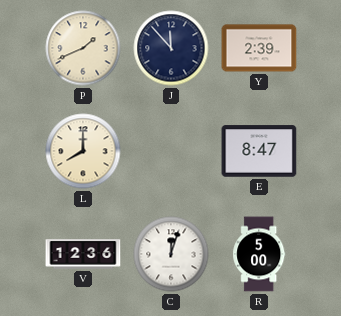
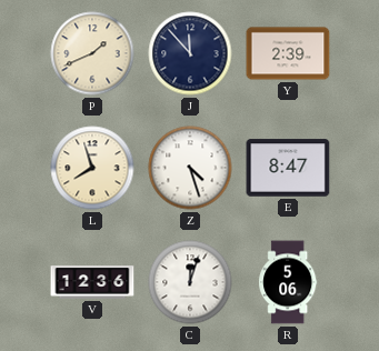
L: 8:00 -> 7:57 (92, 168)
Z: none -> 4:27 (190, 168)
R: 5:00 -> 5:06 (288, 282)
